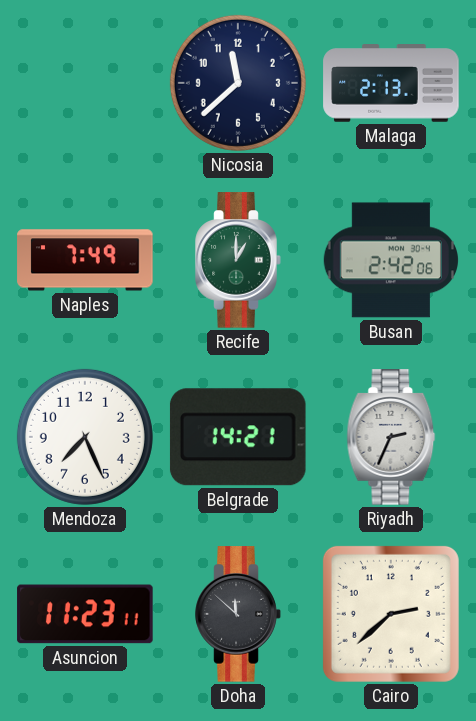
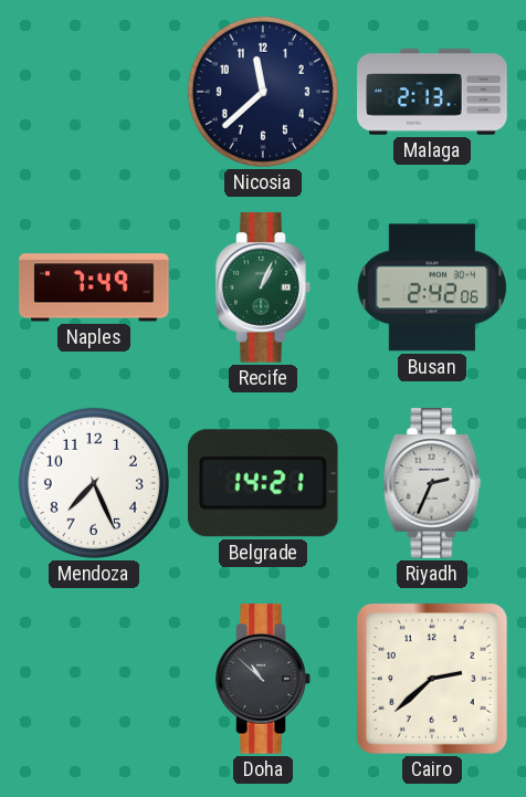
Recife: 1:00 -> 1:04 (263, 287)
Asuncion: 11:23 -> none (85, 614)
Doha: 11:52 -> 10:52 (263, 679)
